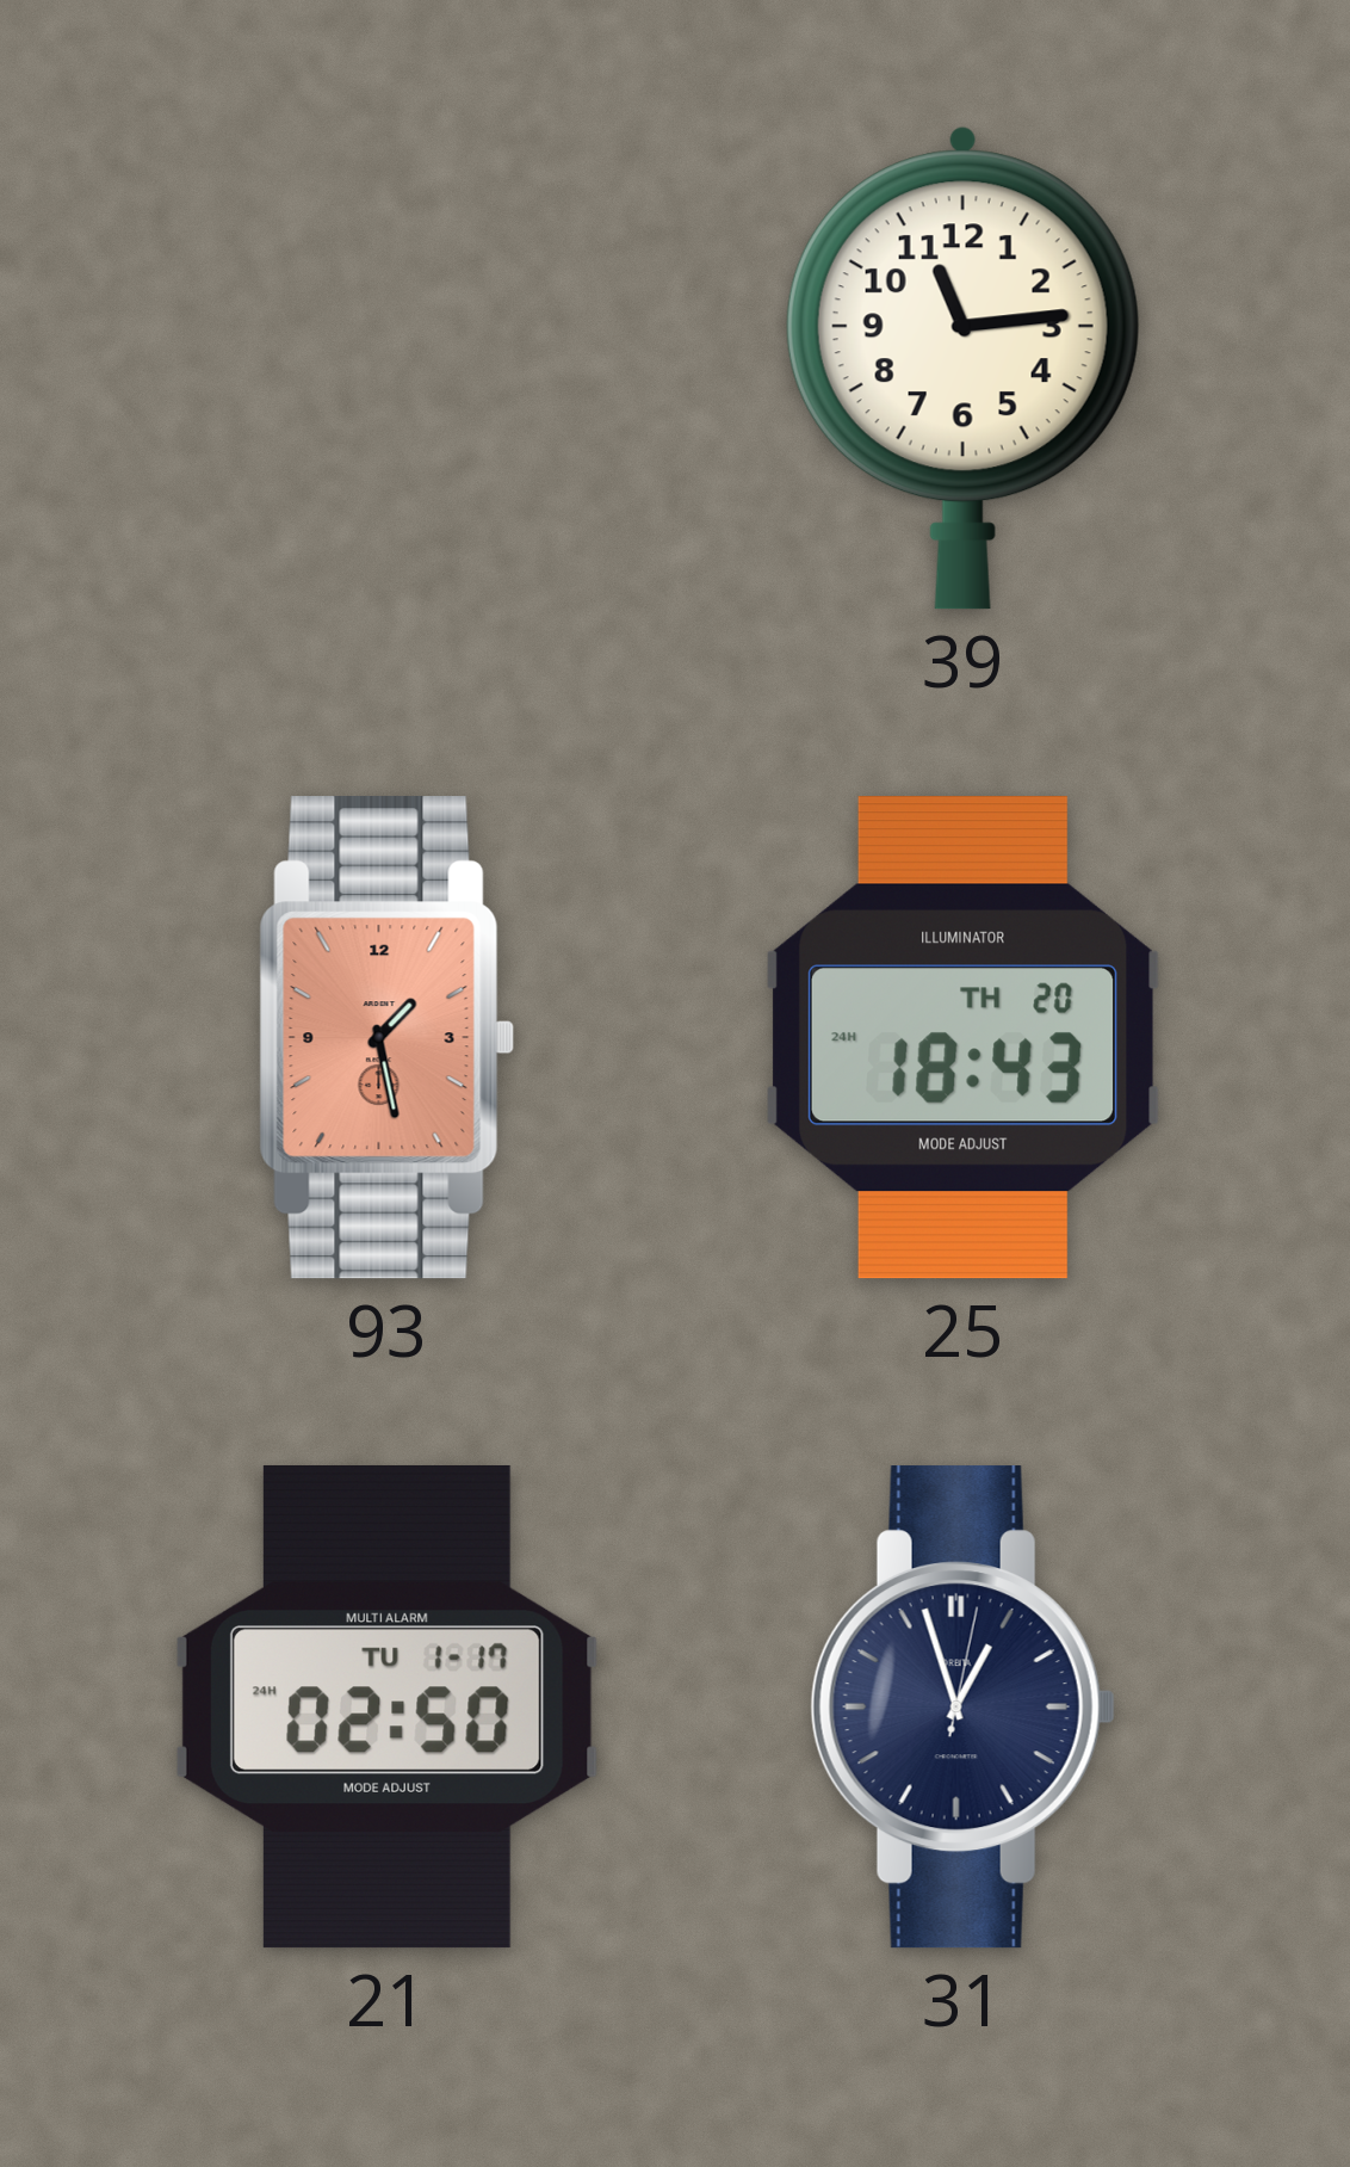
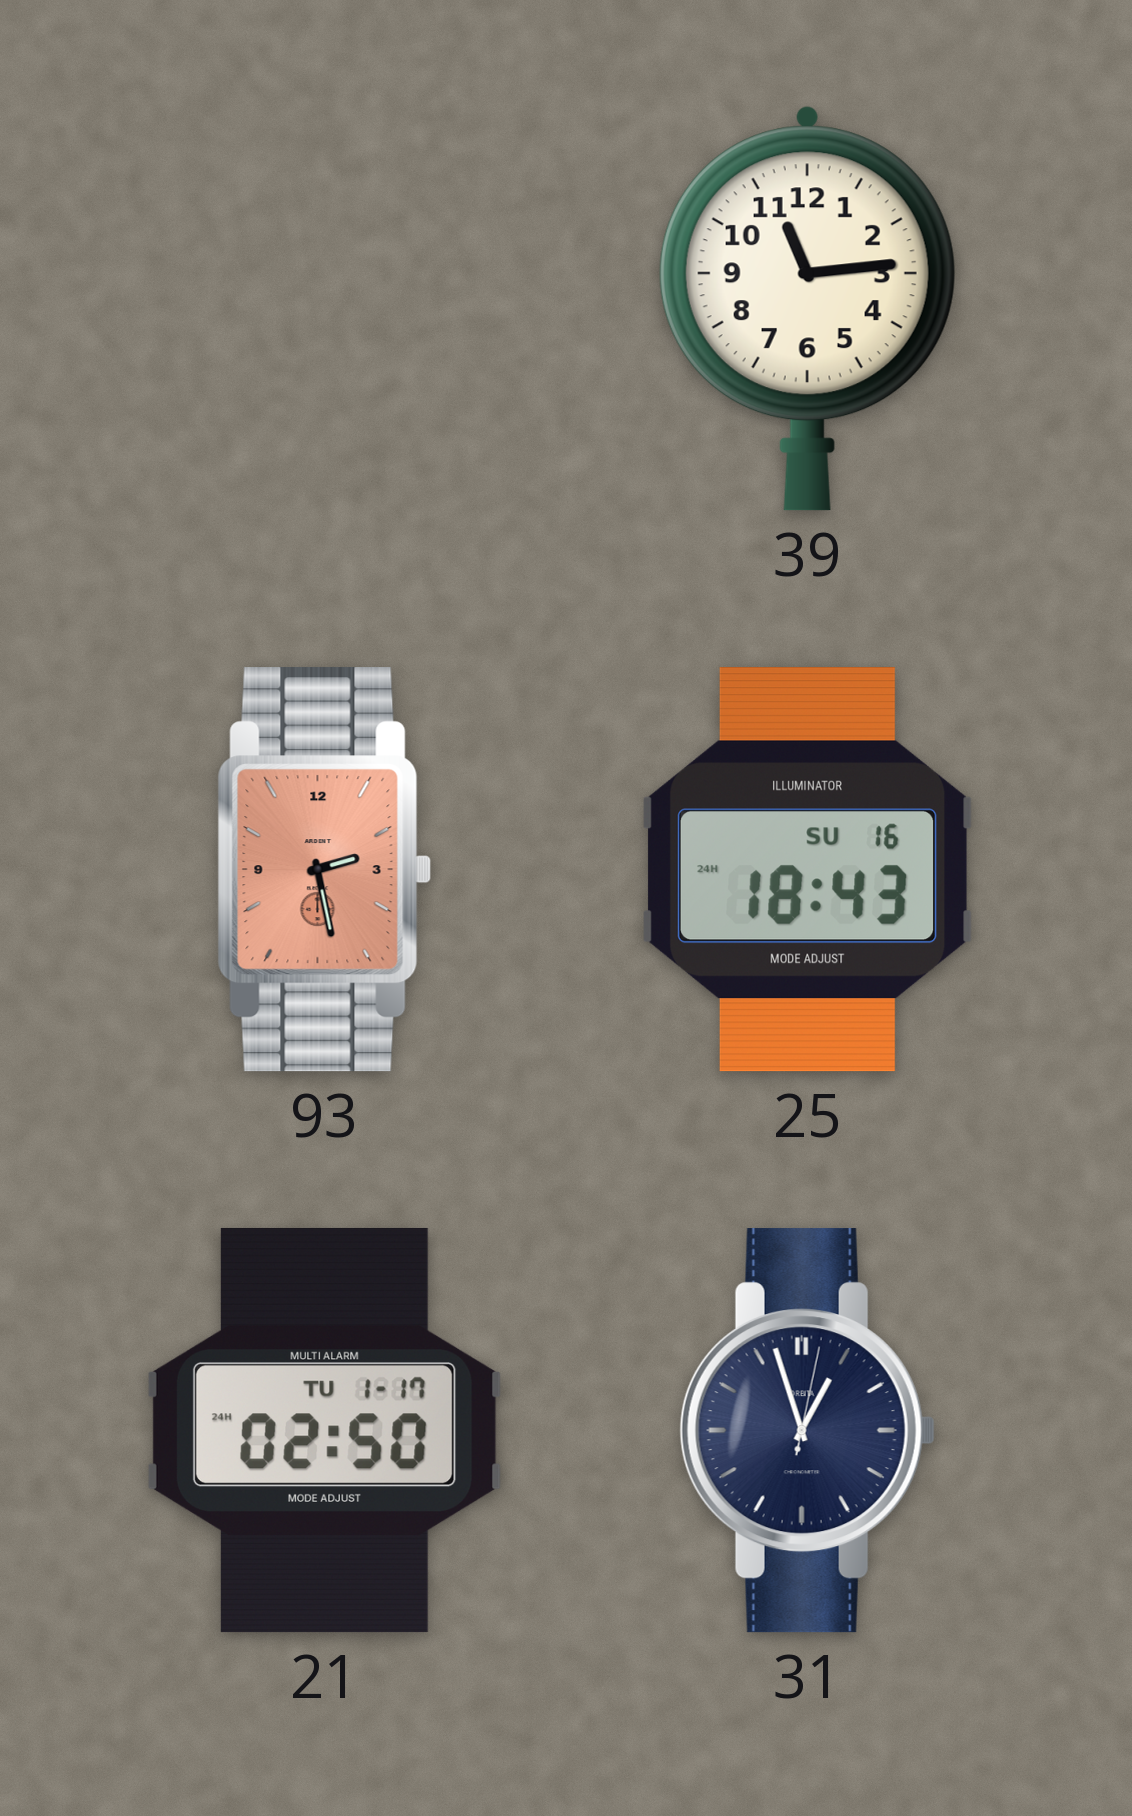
93: 1:28 -> 2:28 (324, 870)
25 date: TH 20 -> SU 16 (808, 870)
